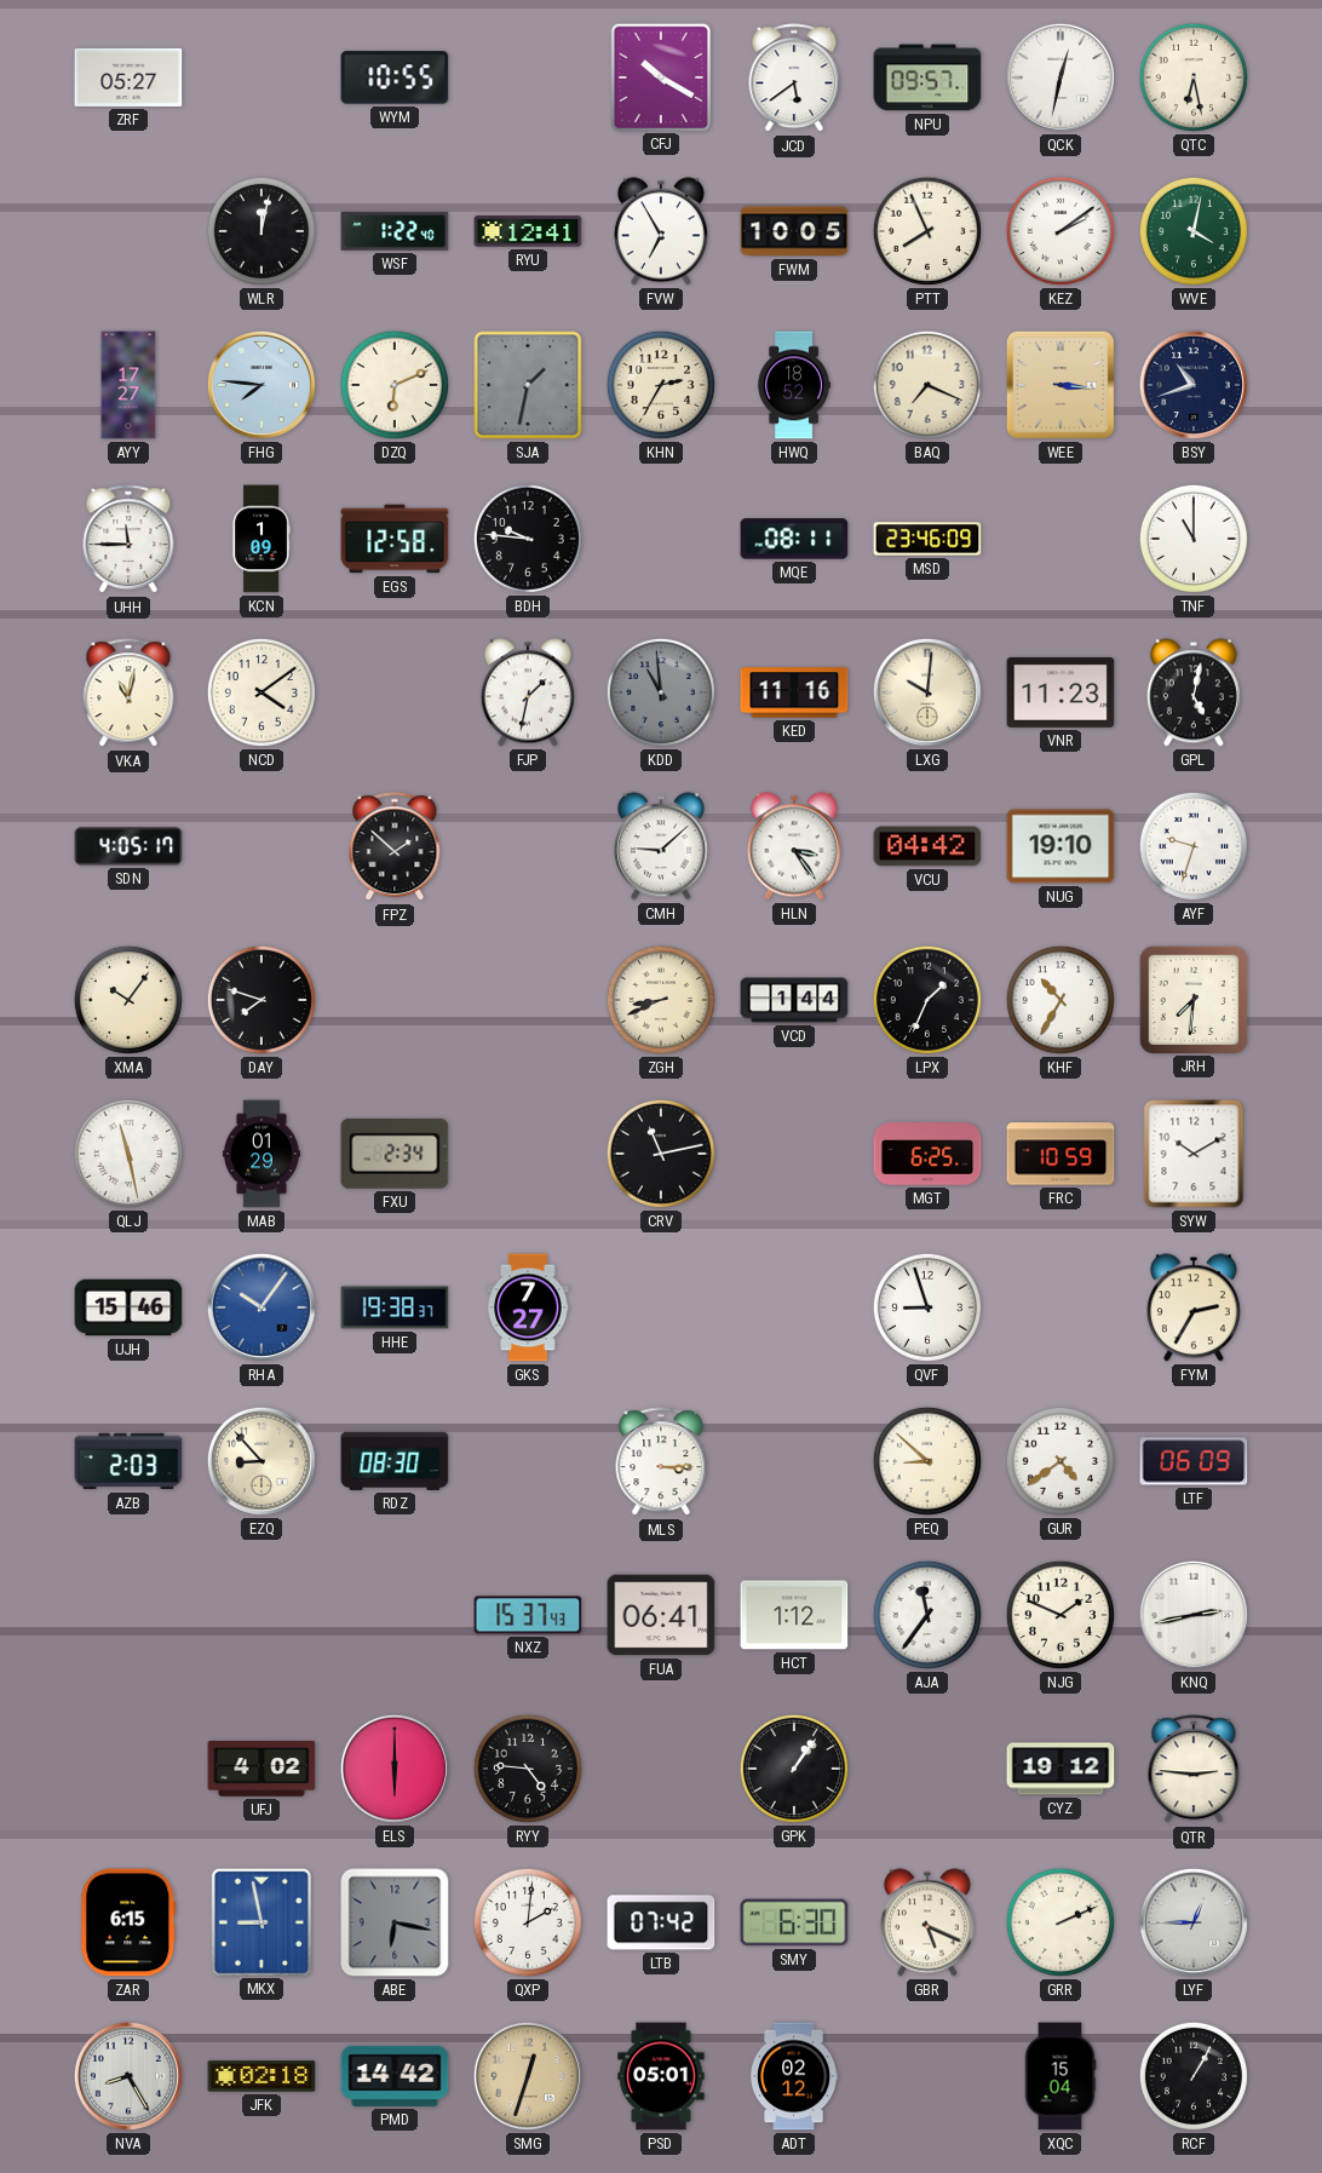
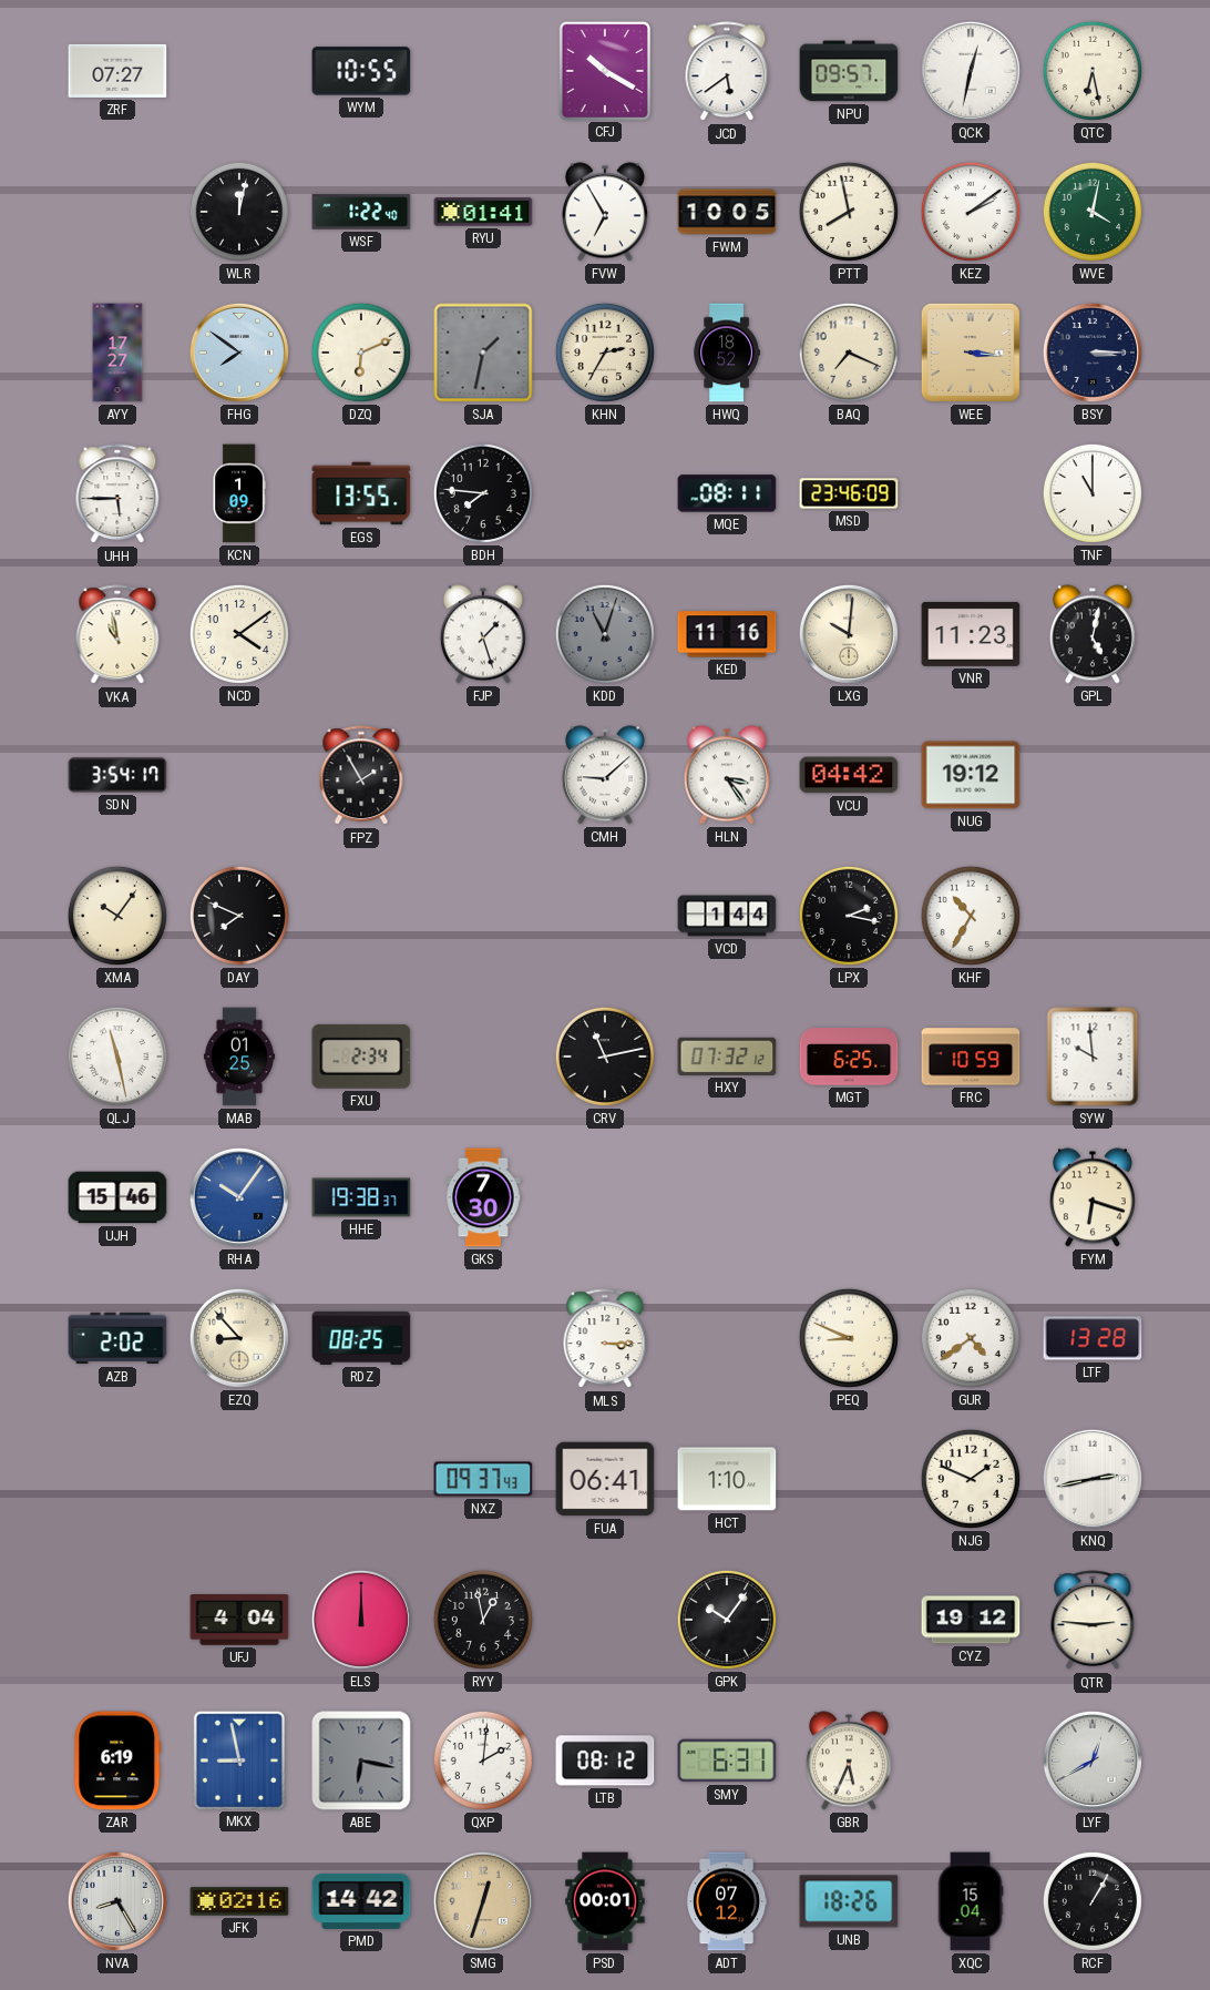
ZRF: 05:27 -> 07:27 (117, 71)
RYU: 12:41 -> 01:41 (483, 212)
PTT: 7:56 -> 7:58 (849, 212)
FHG: 7:46 -> 7:51 (239, 353)
BSY: 10:42 -> 3:15 (1093, 353)
UHH: 11:45 -> 5:45 (117, 494)
EGS: 12:58 -> 13:55 (361, 493)
BDH: 9:46 -> 7:46 (483, 493)
VKA: 11:02 -> 10:58 (117, 635)
FJP: 1:32 -> 1:27 (483, 634)
KDD: 10:59 -> 11:03 (605, 634)
SDN: 4:05 -> 3:54 (117, 775)
FPZ: 1:52 -> 1:55 (361, 776)
NUG: 19:10 -> 19:12 (971, 775)
AYF: 9:33 -> none (1194, 846)
DAY: 7:48 -> 7:49 (239, 916)
ZGH: 8:41 -> none (661, 1000)
LPX: 1:34 -> 2:17 (849, 916)
JRH: 7:31 -> none (1192, 999)
MAB: 01:29 -> 01:25 (239, 1057)
HXY: none -> 07:32 (727, 1057)
SYW: 10:10 -> 9:59 (1093, 1057)
GKS: 7:27 -> 7:30 (483, 1197)
QVF: 8:57 -> none (927, 1307)
FYM: 2:35 -> 6:18 (1093, 1197)
AZB: 2:03 -> 2:02 (117, 1338)
RDZ: 08:30 -> 08:25 (361, 1338)
PEQ: 8:52 -> 8:49 (849, 1338)
LTF: 06:09 -> 13:28 (1093, 1338)
NXZ: 15:37 -> 09:37 (483, 1479)
HCT: 1:12 -> 1:10 (727, 1479)
AJA: 11:36 -> none (927, 1615)
UFJ: 4:02 -> 4:04 (239, 1620)
ELS: 6:00 -> 12:00 (361, 1620)
RYY: 4:46 -> 12:58 (483, 1620)
GPK: 1:06 -> 10:06 (727, 1620)
ZAR: 6:15 -> 6:19 (117, 1761)
LTB: 07:42 -> 08:12 (605, 1761)
SMY: 6:30 -> 6:31 (727, 1761)
GBR: 5:19 -> 5:34 (849, 1761)
GRR: 2:11 -> none (1061, 1922)
LYF: 12:45 -> 12:40 (1093, 1761)
JFK: 02:18 -> 02:16 (239, 1901)
PSD: 05:01 -> 00:01 (605, 1901)
ADT: 02:12 -> 07:12 (728, 1901)
UNB: none -> 18:26 (849, 1901)
